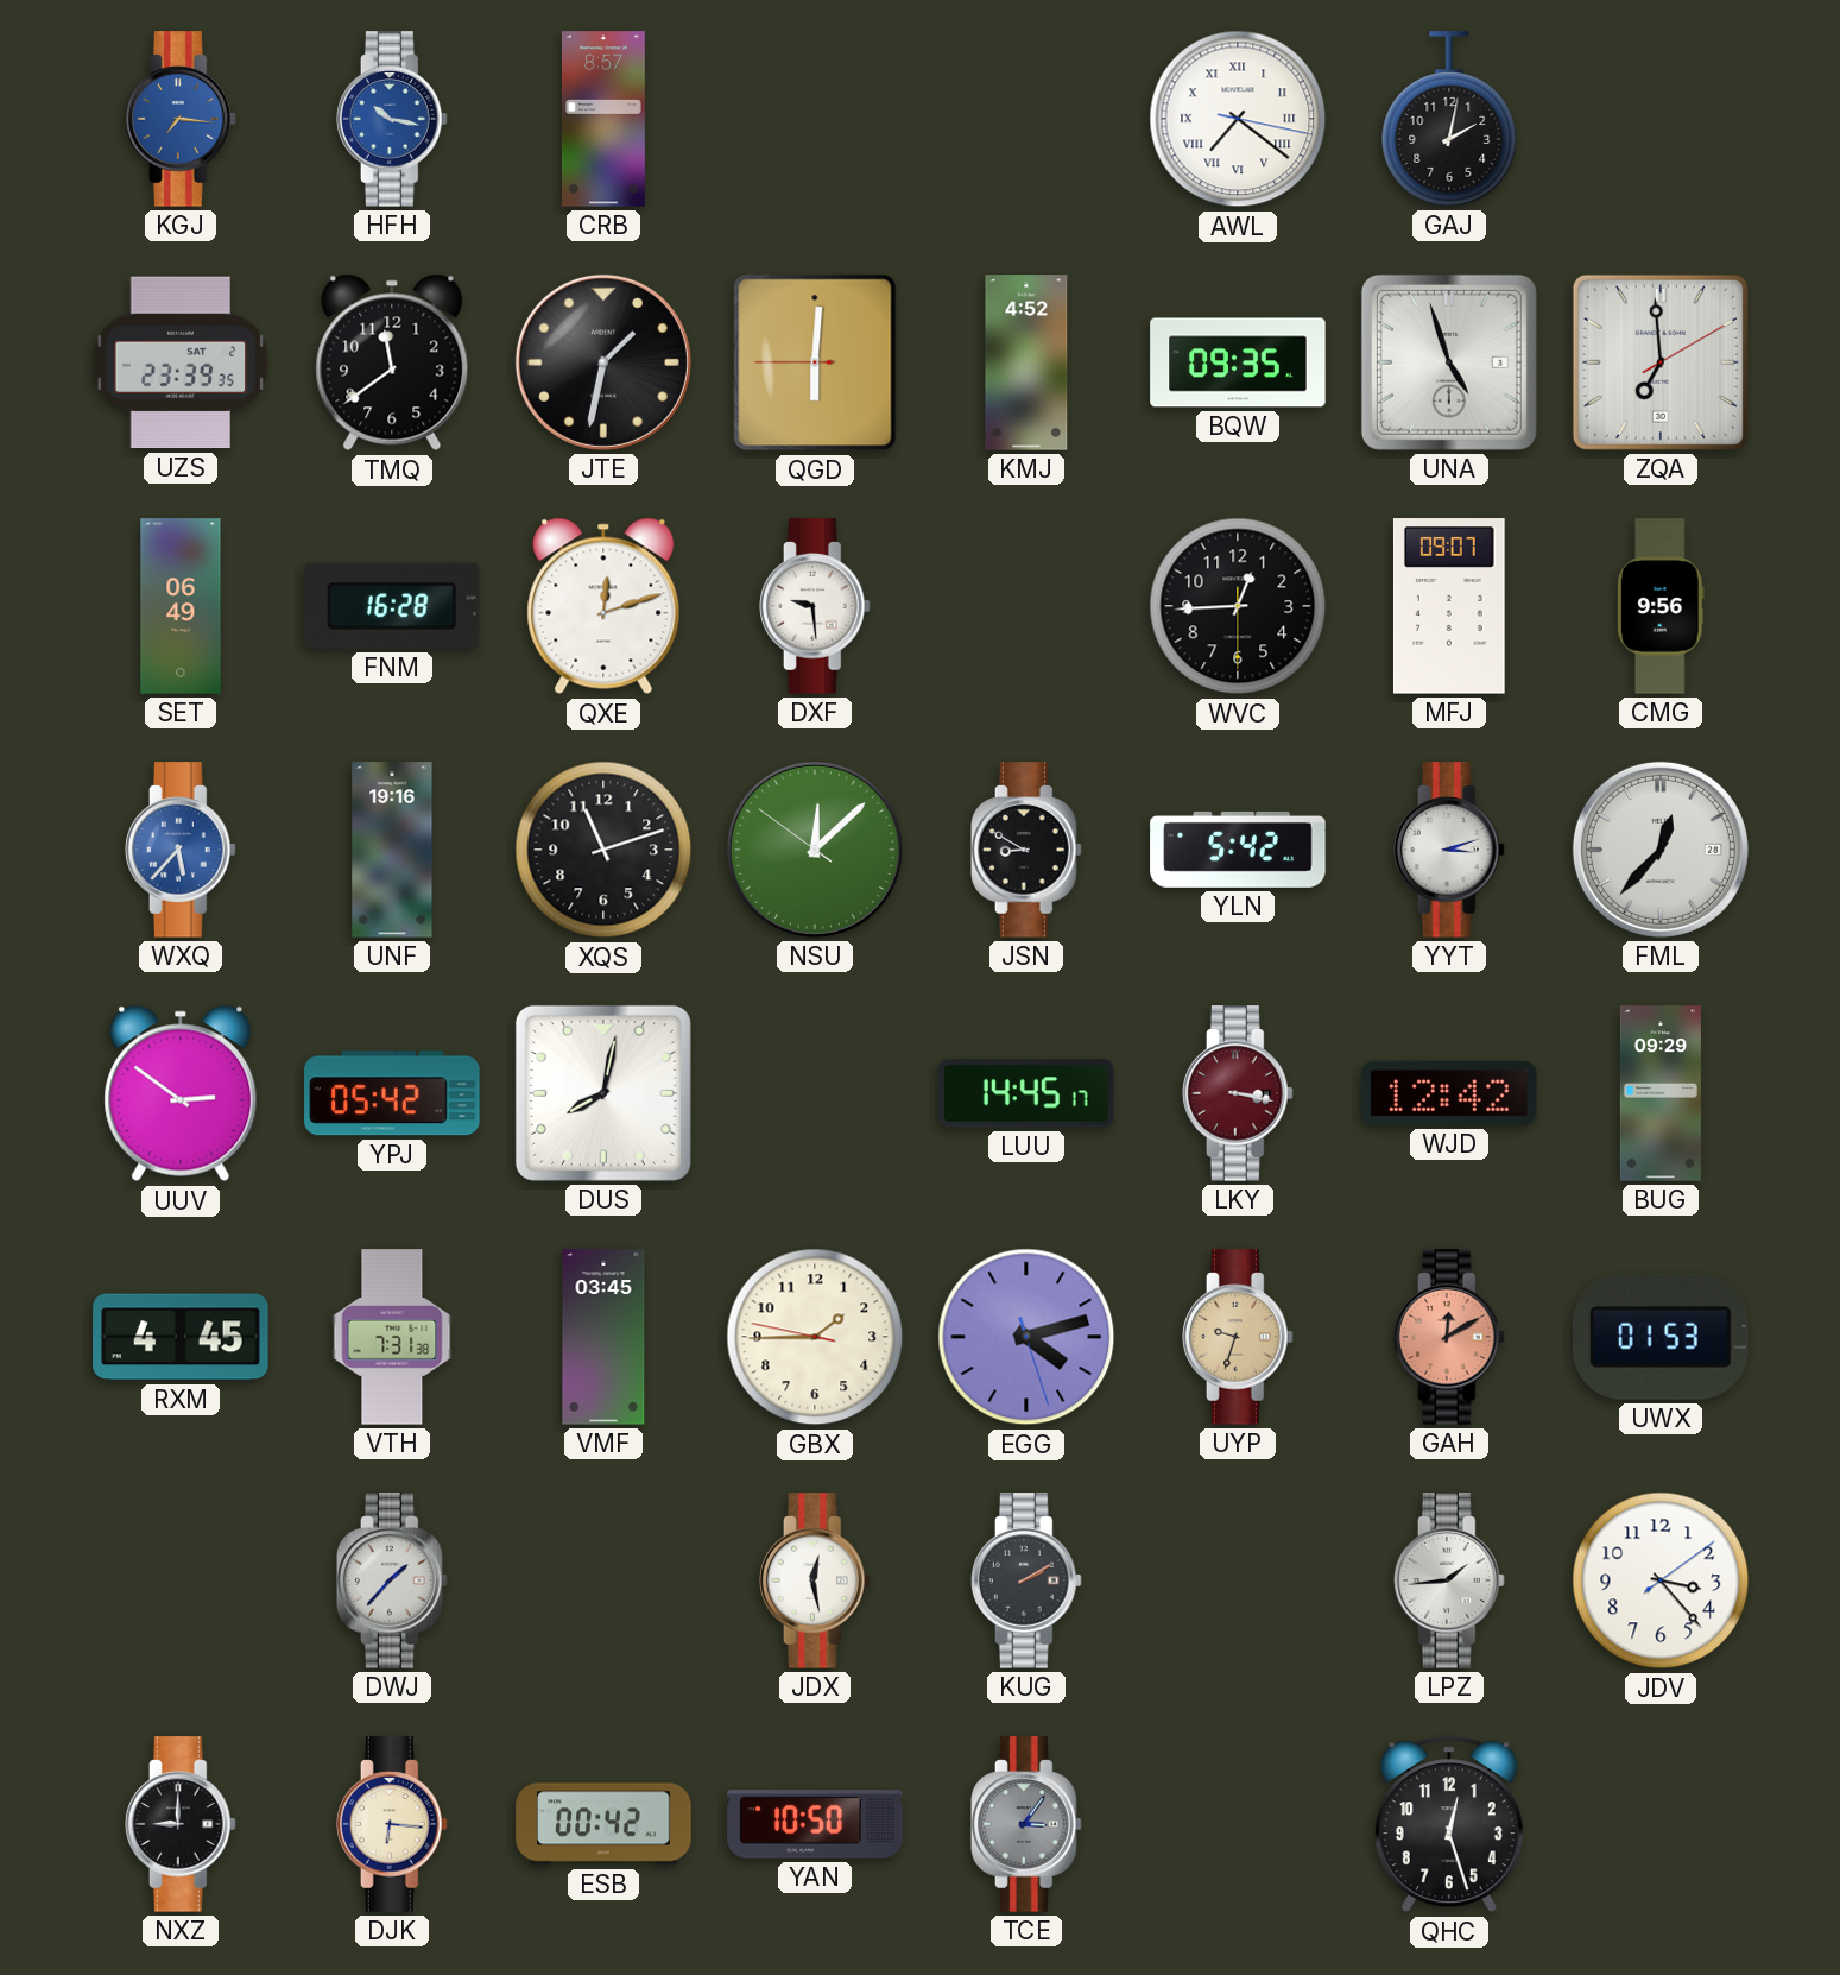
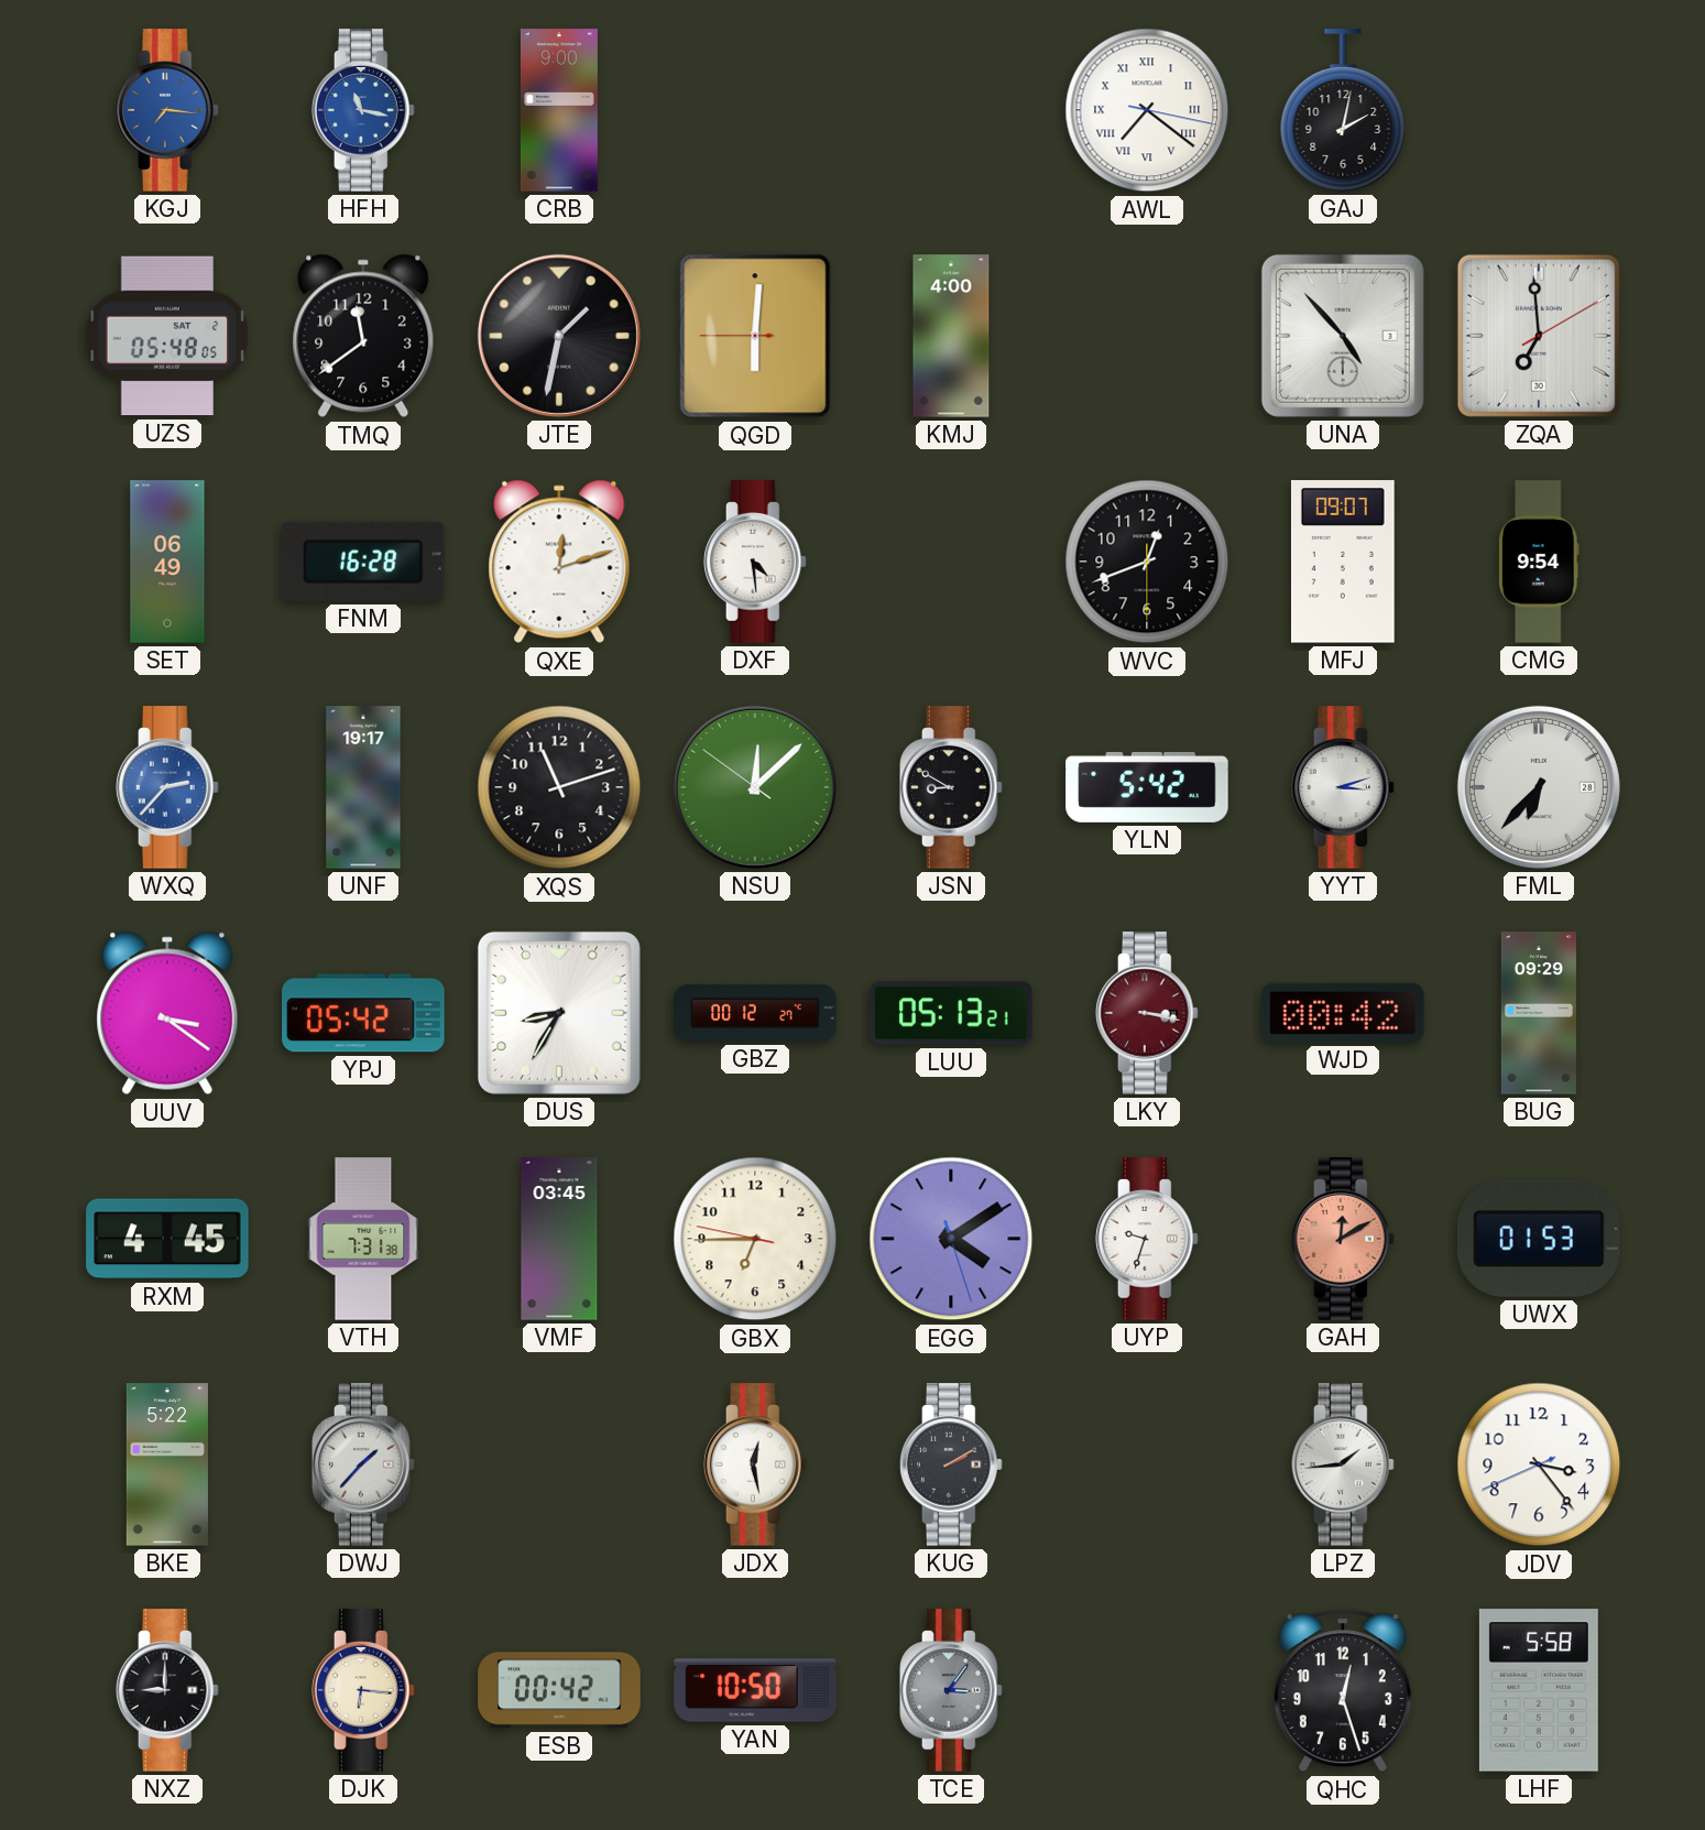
HFH: 10:17 -> 11:17 (364, 110)
CRB: 8:57 -> 9:00 (559, 110)
UZS: 23:39 -> 05:48 (167, 336)
KMJ: 4:52 -> 4:00 (951, 336)
BQW: 09:35 -> none (1238, 362)
UNA: 4:57 -> 4:53 (1343, 336)
DXF: 9:29 -> 4:29 (756, 562)
WVC: 12:44 -> 12:41 (1147, 562)
CMG: 9:56 -> 9:54 (1539, 562)
WXQ: 5:37 -> 2:37 (168, 787)
UNF: 19:16 -> 19:17 (363, 787)
FML: 12:37 -> 6:37 (1539, 787)
UUV: 2:51 -> 3:21 (167, 1013)
DUS: 8:02 -> 8:35 (559, 1013)
GBZ: none -> 00:12 (755, 1013)
LUU: 14:45 -> 05:13 (951, 1013)
WJD: 12:42 -> 00:42 (1343, 1013)
GBX: 1:44 -> 6:44 (755, 1239)
EGG: 4:12 -> 4:09 (951, 1239)
UYP dial: champagne -> white (1148, 1239)
BKE: none -> 5:22 (167, 1464)
JDV: 3:23:09 -> 3:23:41 (1539, 1464)
LHF: none -> 5:58 (1539, 1690)
